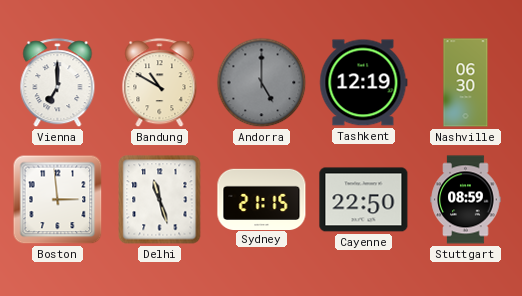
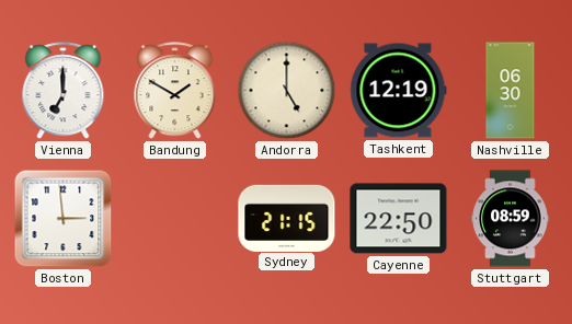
Bandung: 10:50 -> 1:50 (175, 91)
Andorra dial: grey -> cream (287, 91)
Delhi: 11:27 -> none (160, 200)
